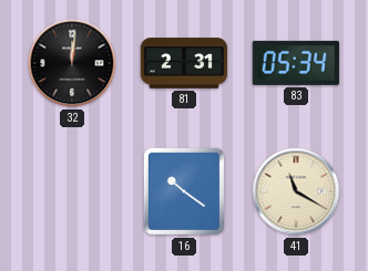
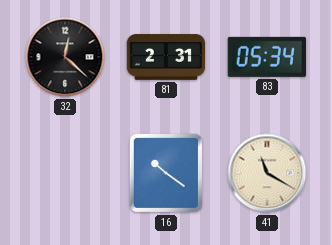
32: 12:01 -> 12:22 (65, 57)
